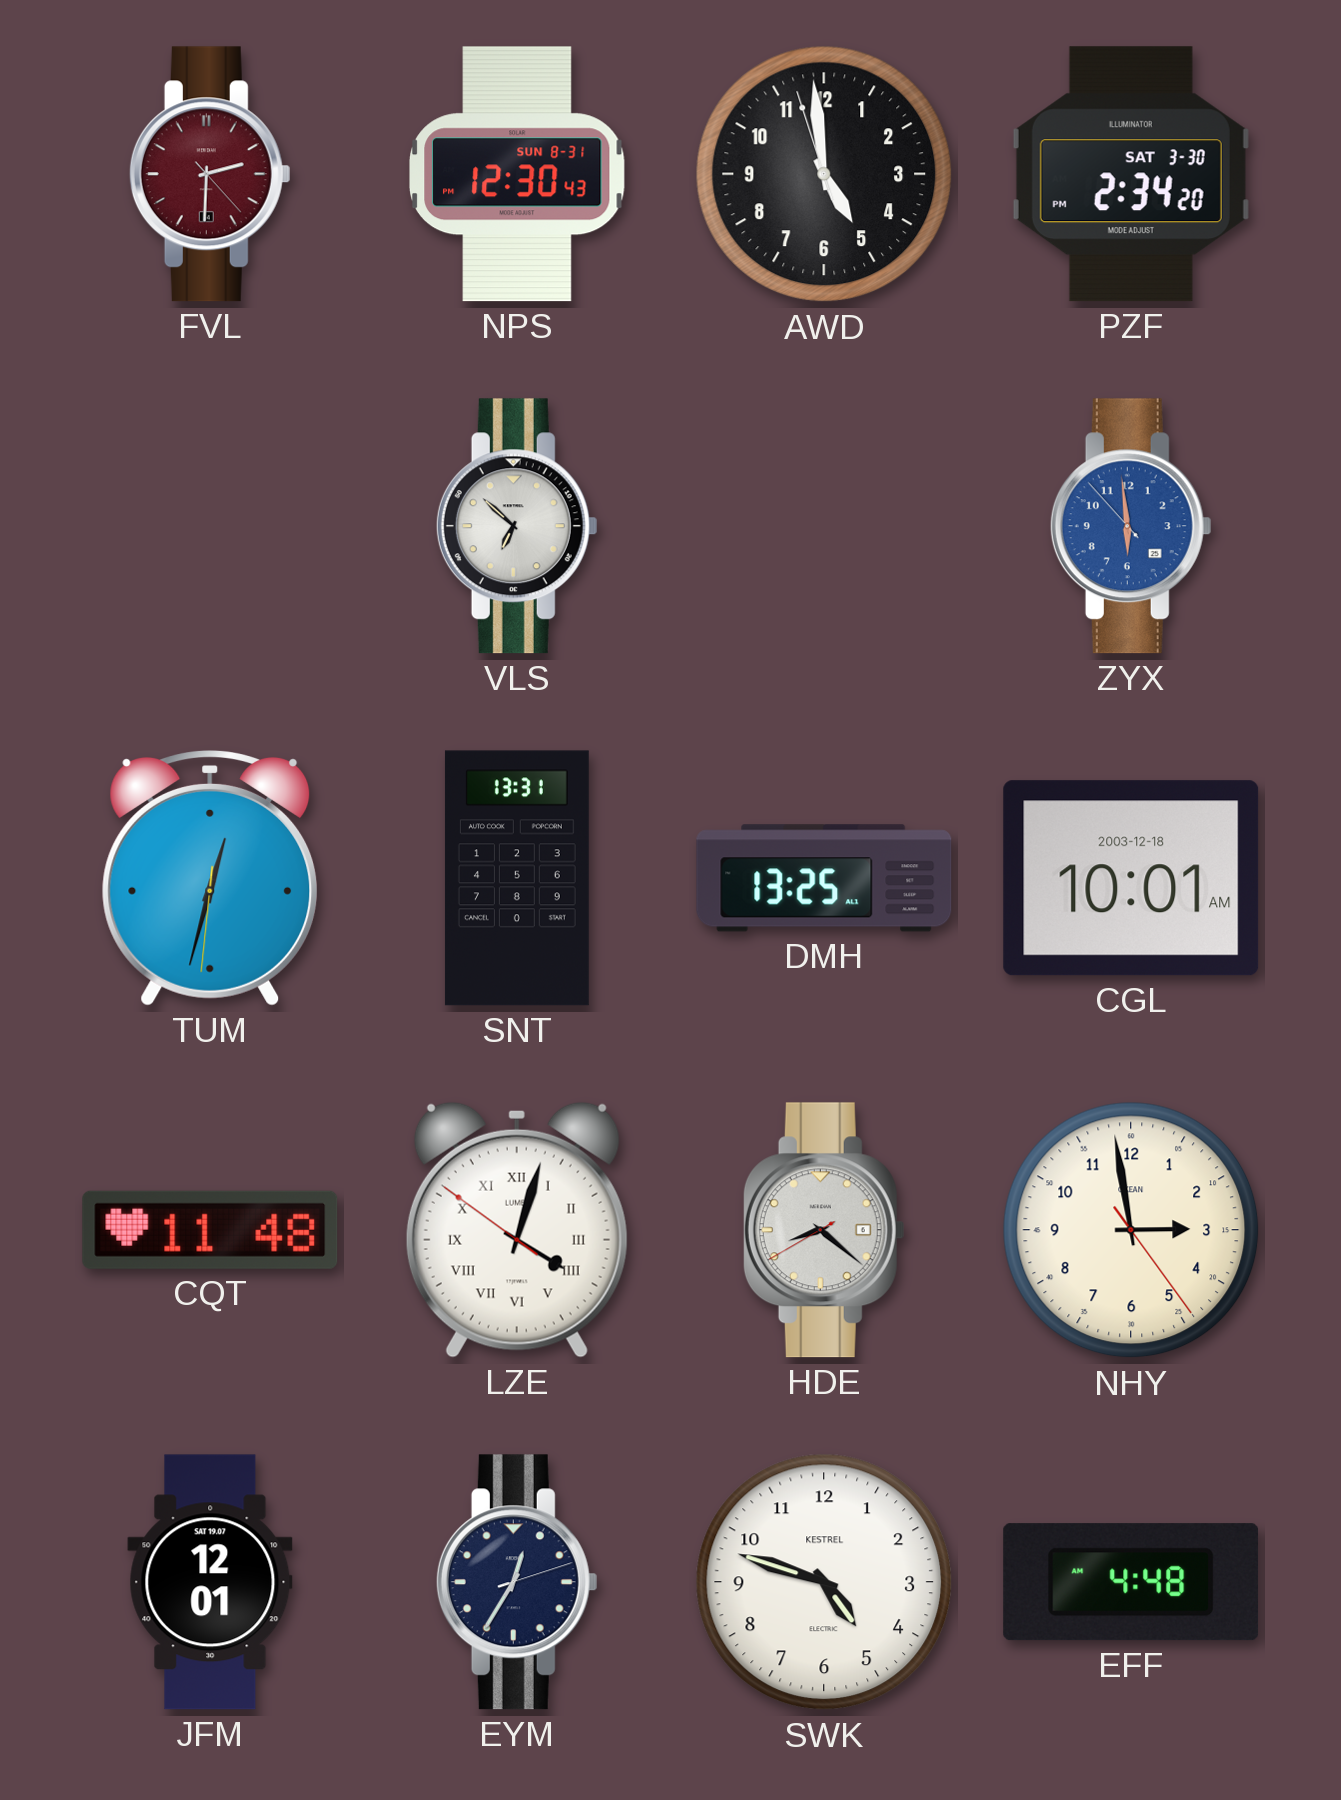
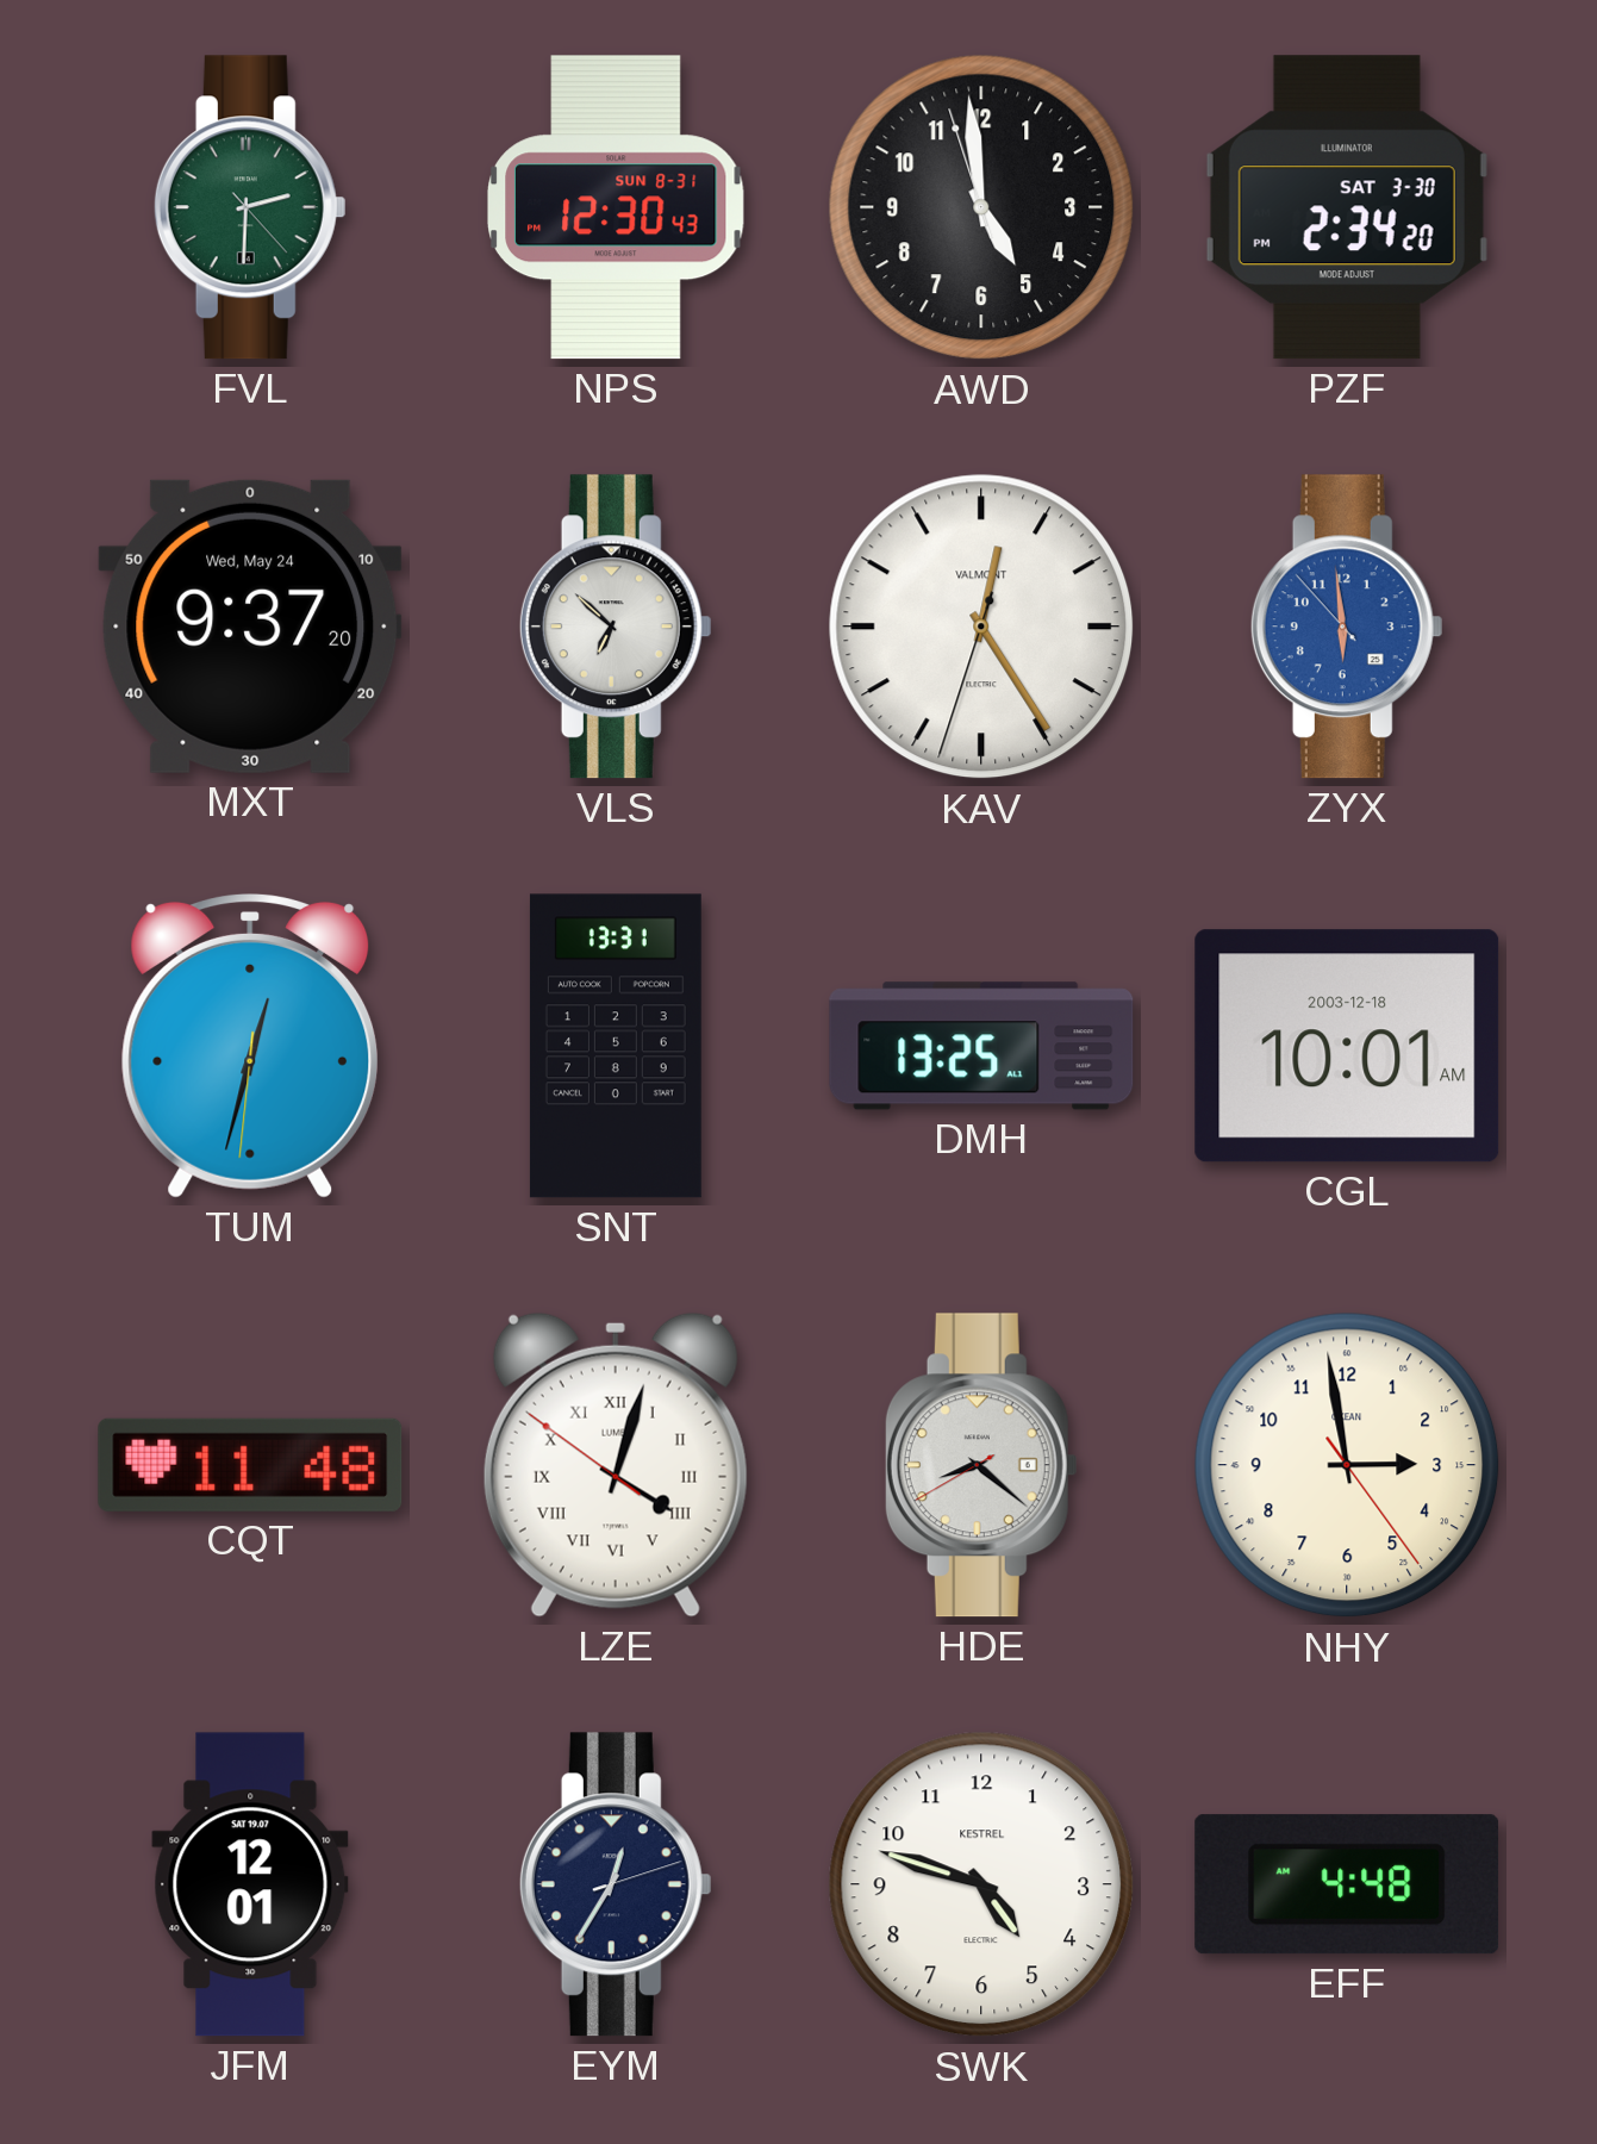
FVL dial: burgundy -> green (250, 207)
MXT: none -> 9:37 (250, 627)
KAV: none -> 12:24 (981, 627)
